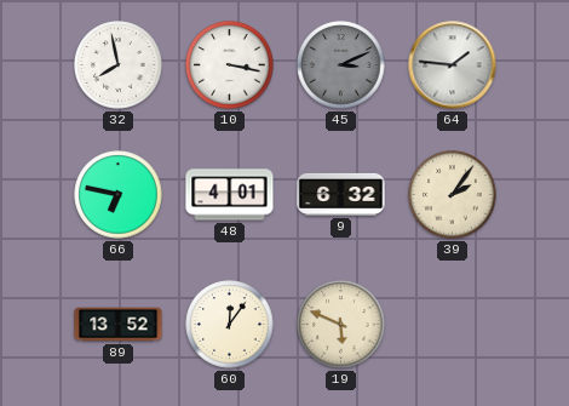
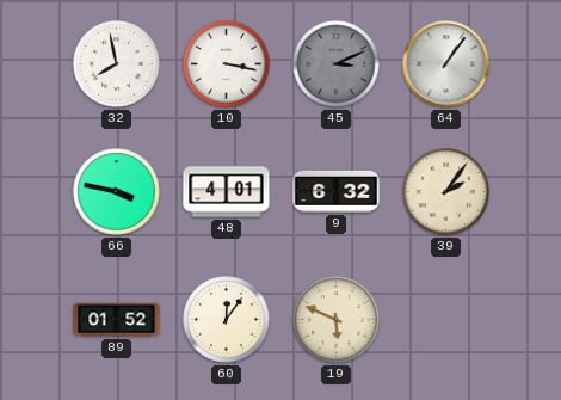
64: 1:46 -> 1:06 (446, 64)
66: 6:47 -> 3:47 (117, 192)
89: 13:52 -> 01:52 (117, 320)
